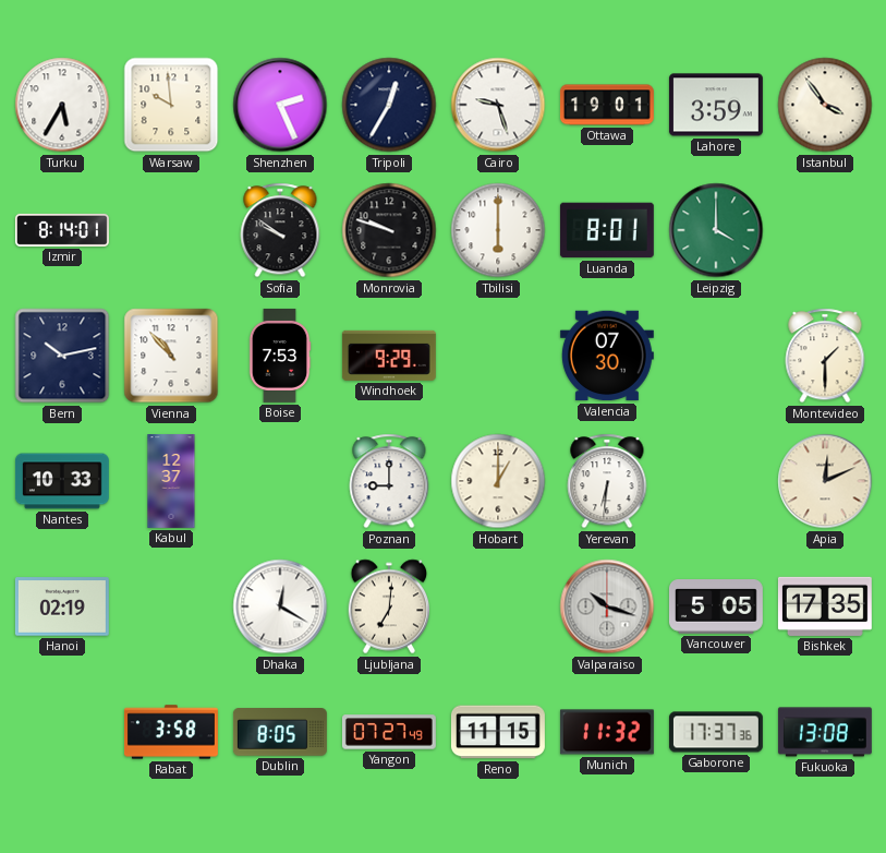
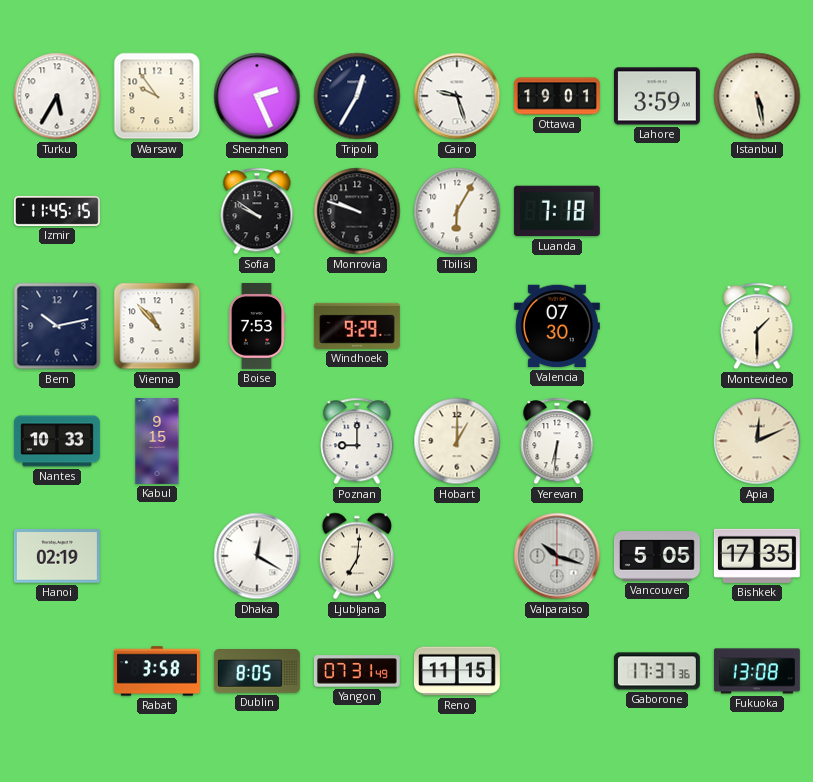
Warsaw: 9:59 -> 9:54 (157, 96)
Istanbul: 3:54 -> 5:28 (757, 96)
Izmir: 8:14 -> 11:45 (57, 211)
Tbilisi: 6:00 -> 6:05 (457, 211)
Luanda: 8:01 -> 7:18 (557, 211)
Leipzig: 4:00 -> none (716, 230)
Kabul: 12:37 -> 9:15 (157, 442)
Yangon: 07:27 -> 07:31 (357, 671)
Munich: 11:32 -> none (607, 732)
